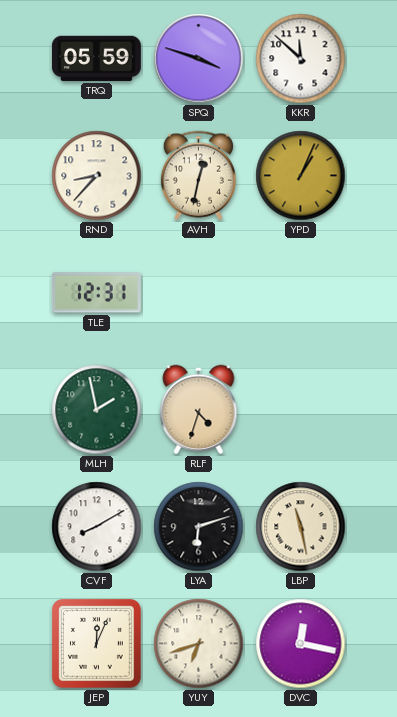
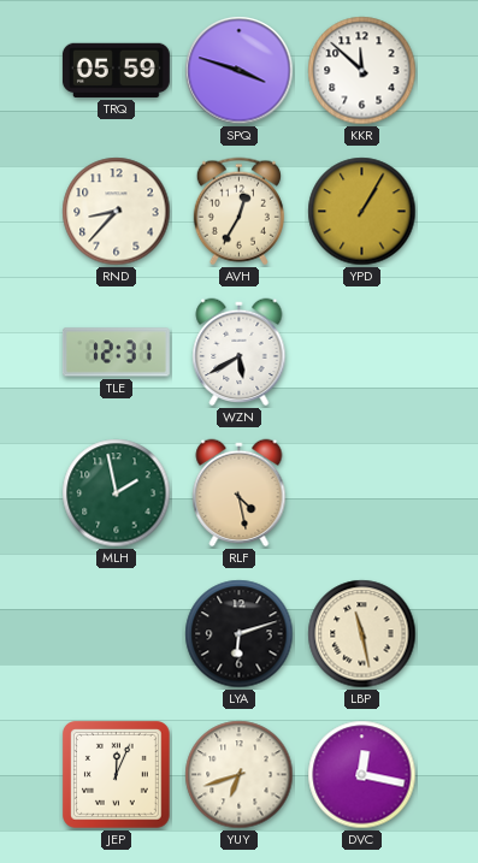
AVH: 12:32 -> 12:35 (238, 212)
YPD: 1:04 -> 1:05 (362, 212)
WZN: none -> 5:40 (240, 353)
RLF: 4:33 -> 4:28 (240, 493)
CVF: 8:10 -> none (97, 527)
